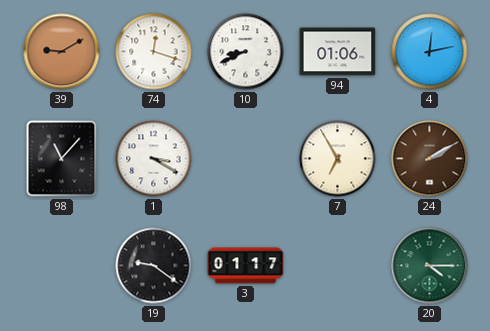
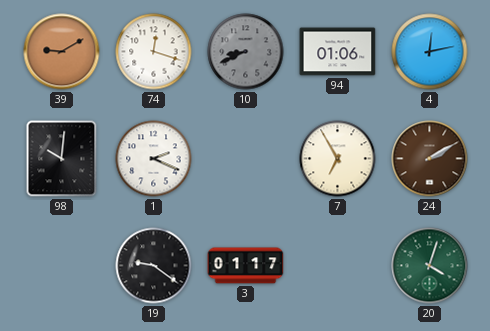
10 dial: white -> grey (246, 52)
98: 11:07 -> 10:01 (62, 159)
1: 3:20 -> 2:19 (154, 159)
20: 4:15 -> 4:03 (430, 266)
